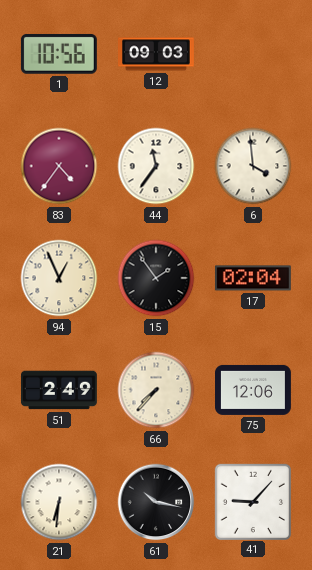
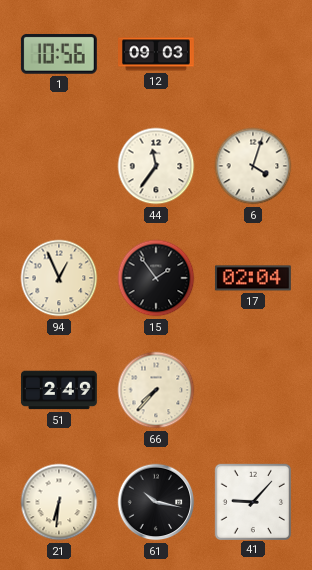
83: 4:36 -> none (59, 166)
6: 3:59 -> 4:03 (253, 166)
75: 12:06 -> none (254, 390)
